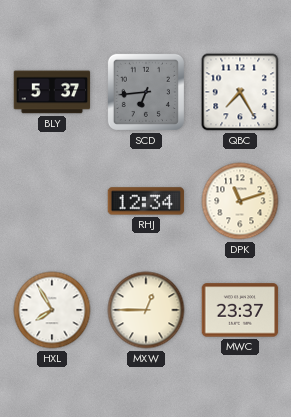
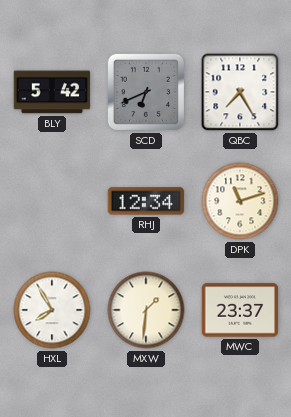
BLY: 5:37 -> 5:42 (52, 92)
SCD: 6:44 -> 6:41 (146, 92)
MXW: 12:45 -> 1:31 (146, 310)
